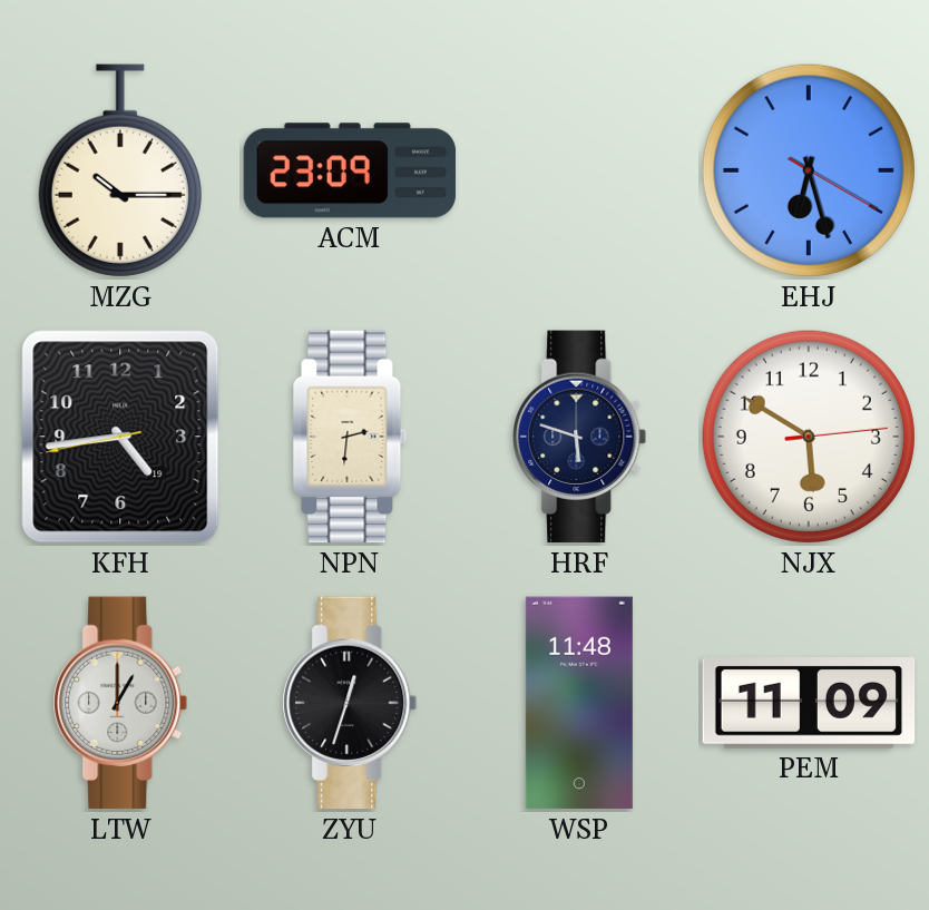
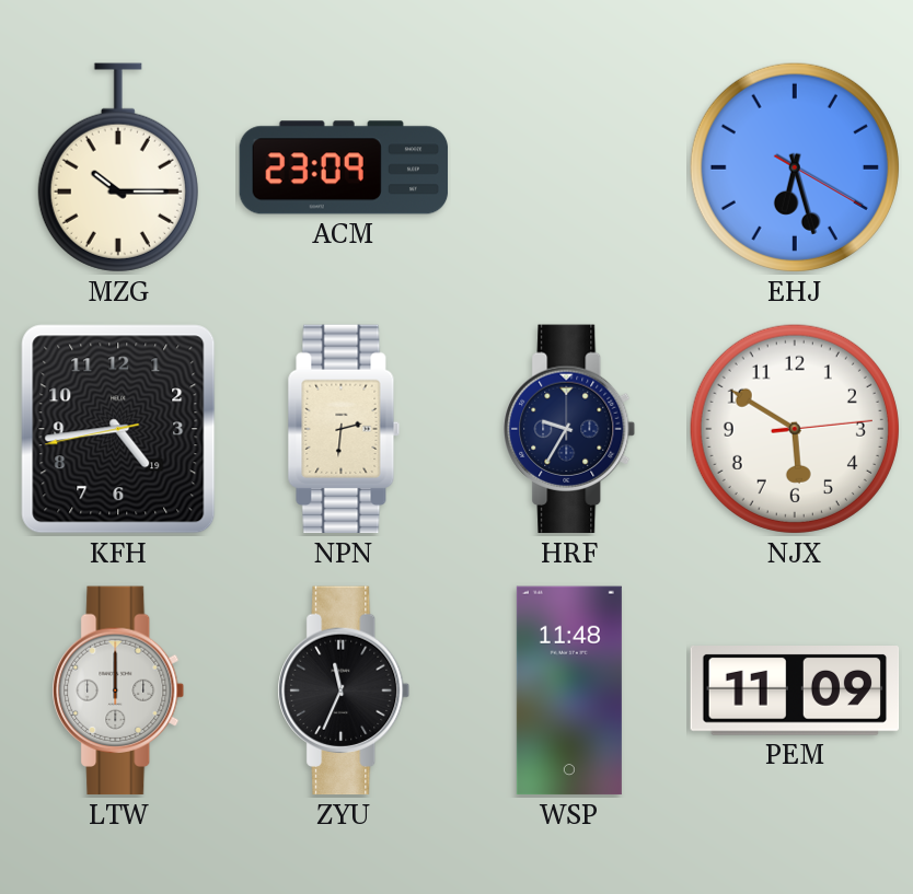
HRF: 5:48 -> 9:35 (569, 429)
LTW: 1:00 -> 12:00 (118, 690)
ZYU: 12:33 -> 11:34 (344, 690)
